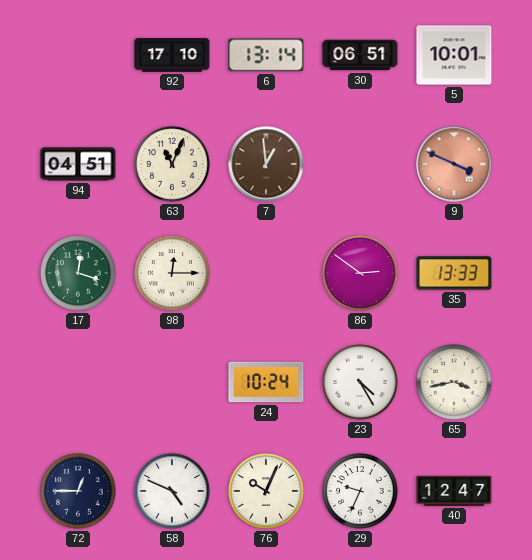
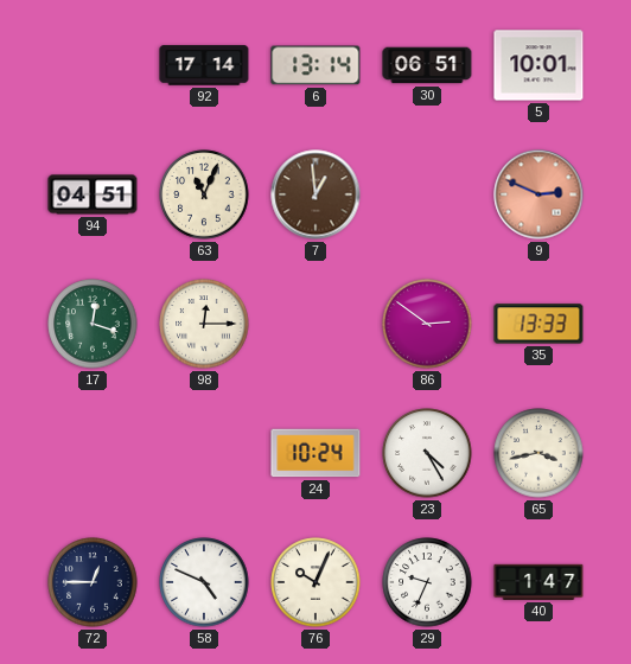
92: 17:10 -> 17:14 (204, 65)
9: 3:49 -> 2:49 (538, 194)
40: 12:47 -> 1:47 (538, 582)
